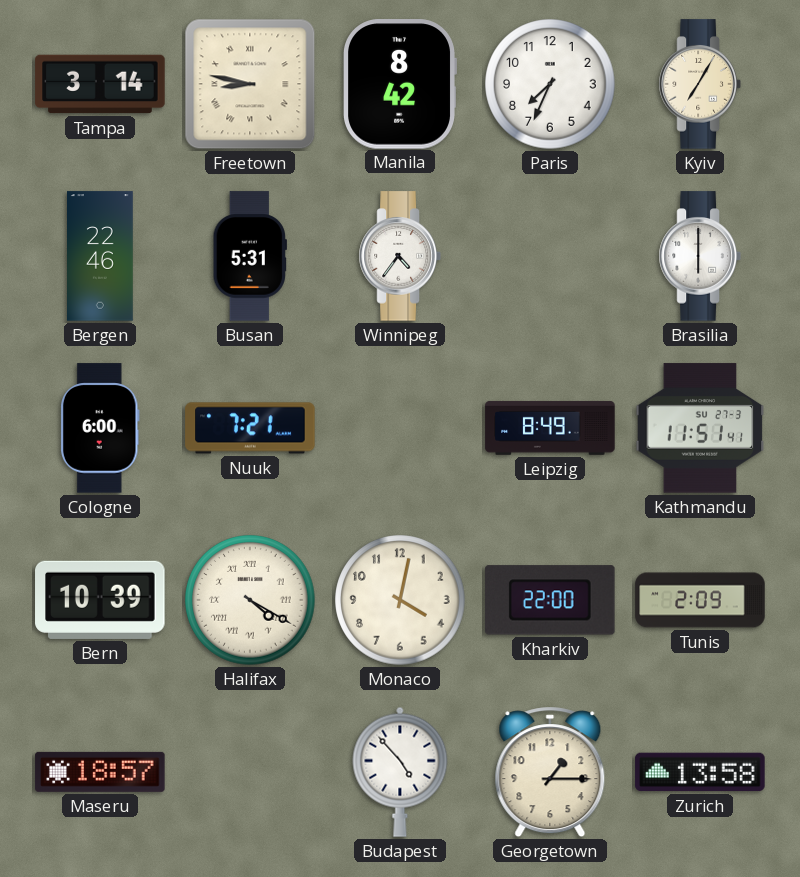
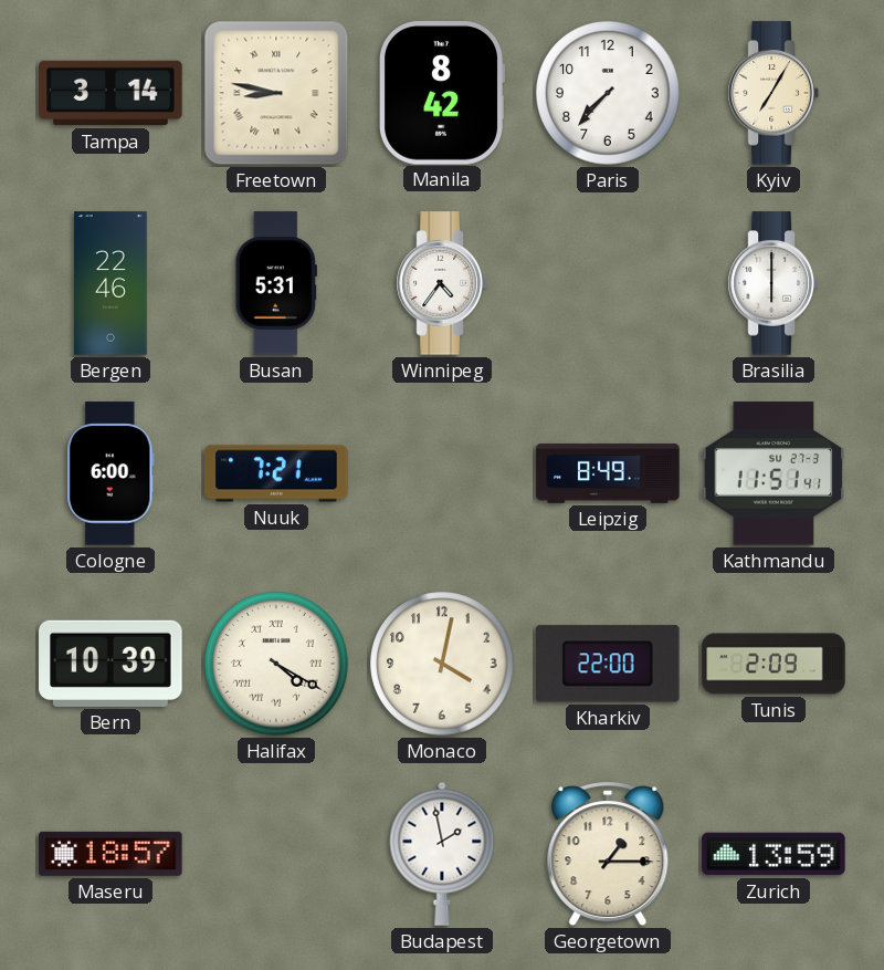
Paris: 7:34 -> 7:37 (608, 93)
Budapest: 4:53 -> 1:58 (442, 854)
Zurich: 13:58 -> 13:59 (773, 854)
